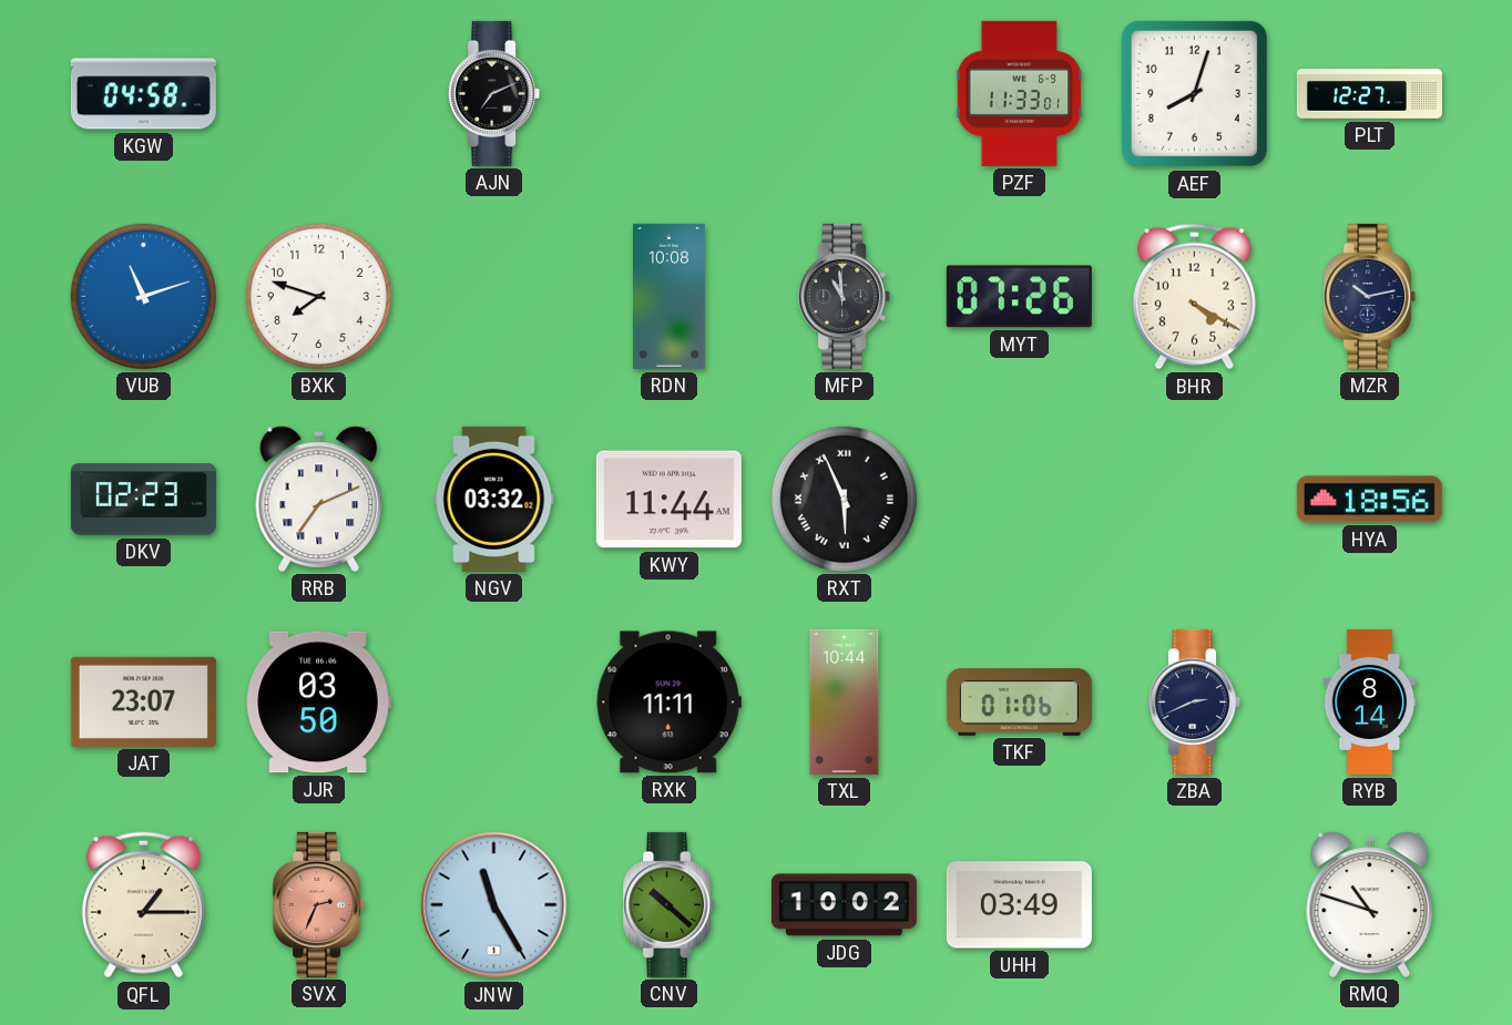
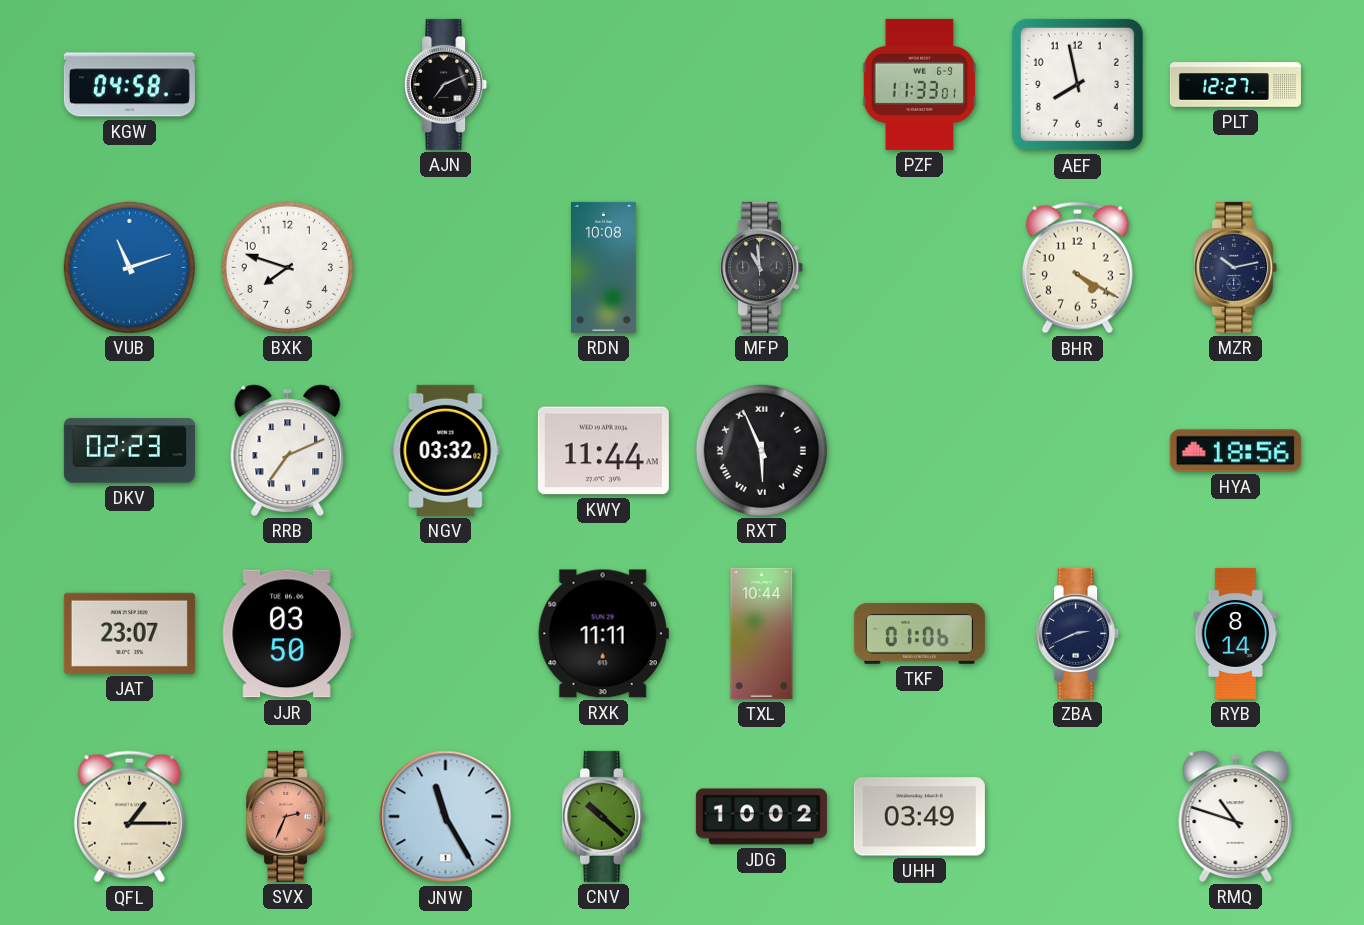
AEF: 8:03 -> 7:58 (1077, 84)
MYT: 07:26 -> none (1019, 297)
